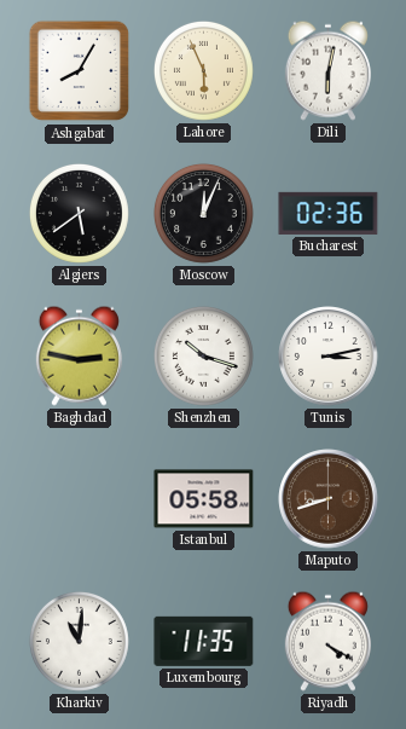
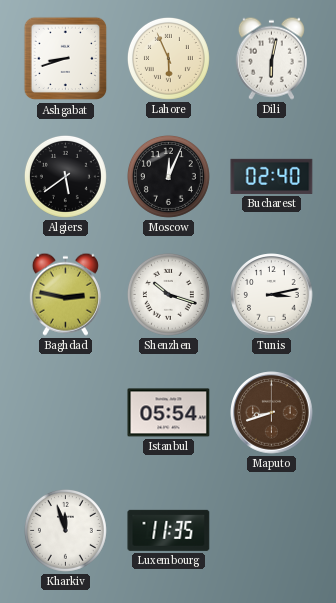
Ashgabat: 8:05 -> 8:42 (66, 59)
Bucharest: 02:36 -> 02:40 (272, 176)
Istanbul: 05:58 -> 05:54 (169, 413)
Kharkiv: 11:01 -> 11:57 (65, 530)
Riyadh: 4:20 -> none (327, 641)
